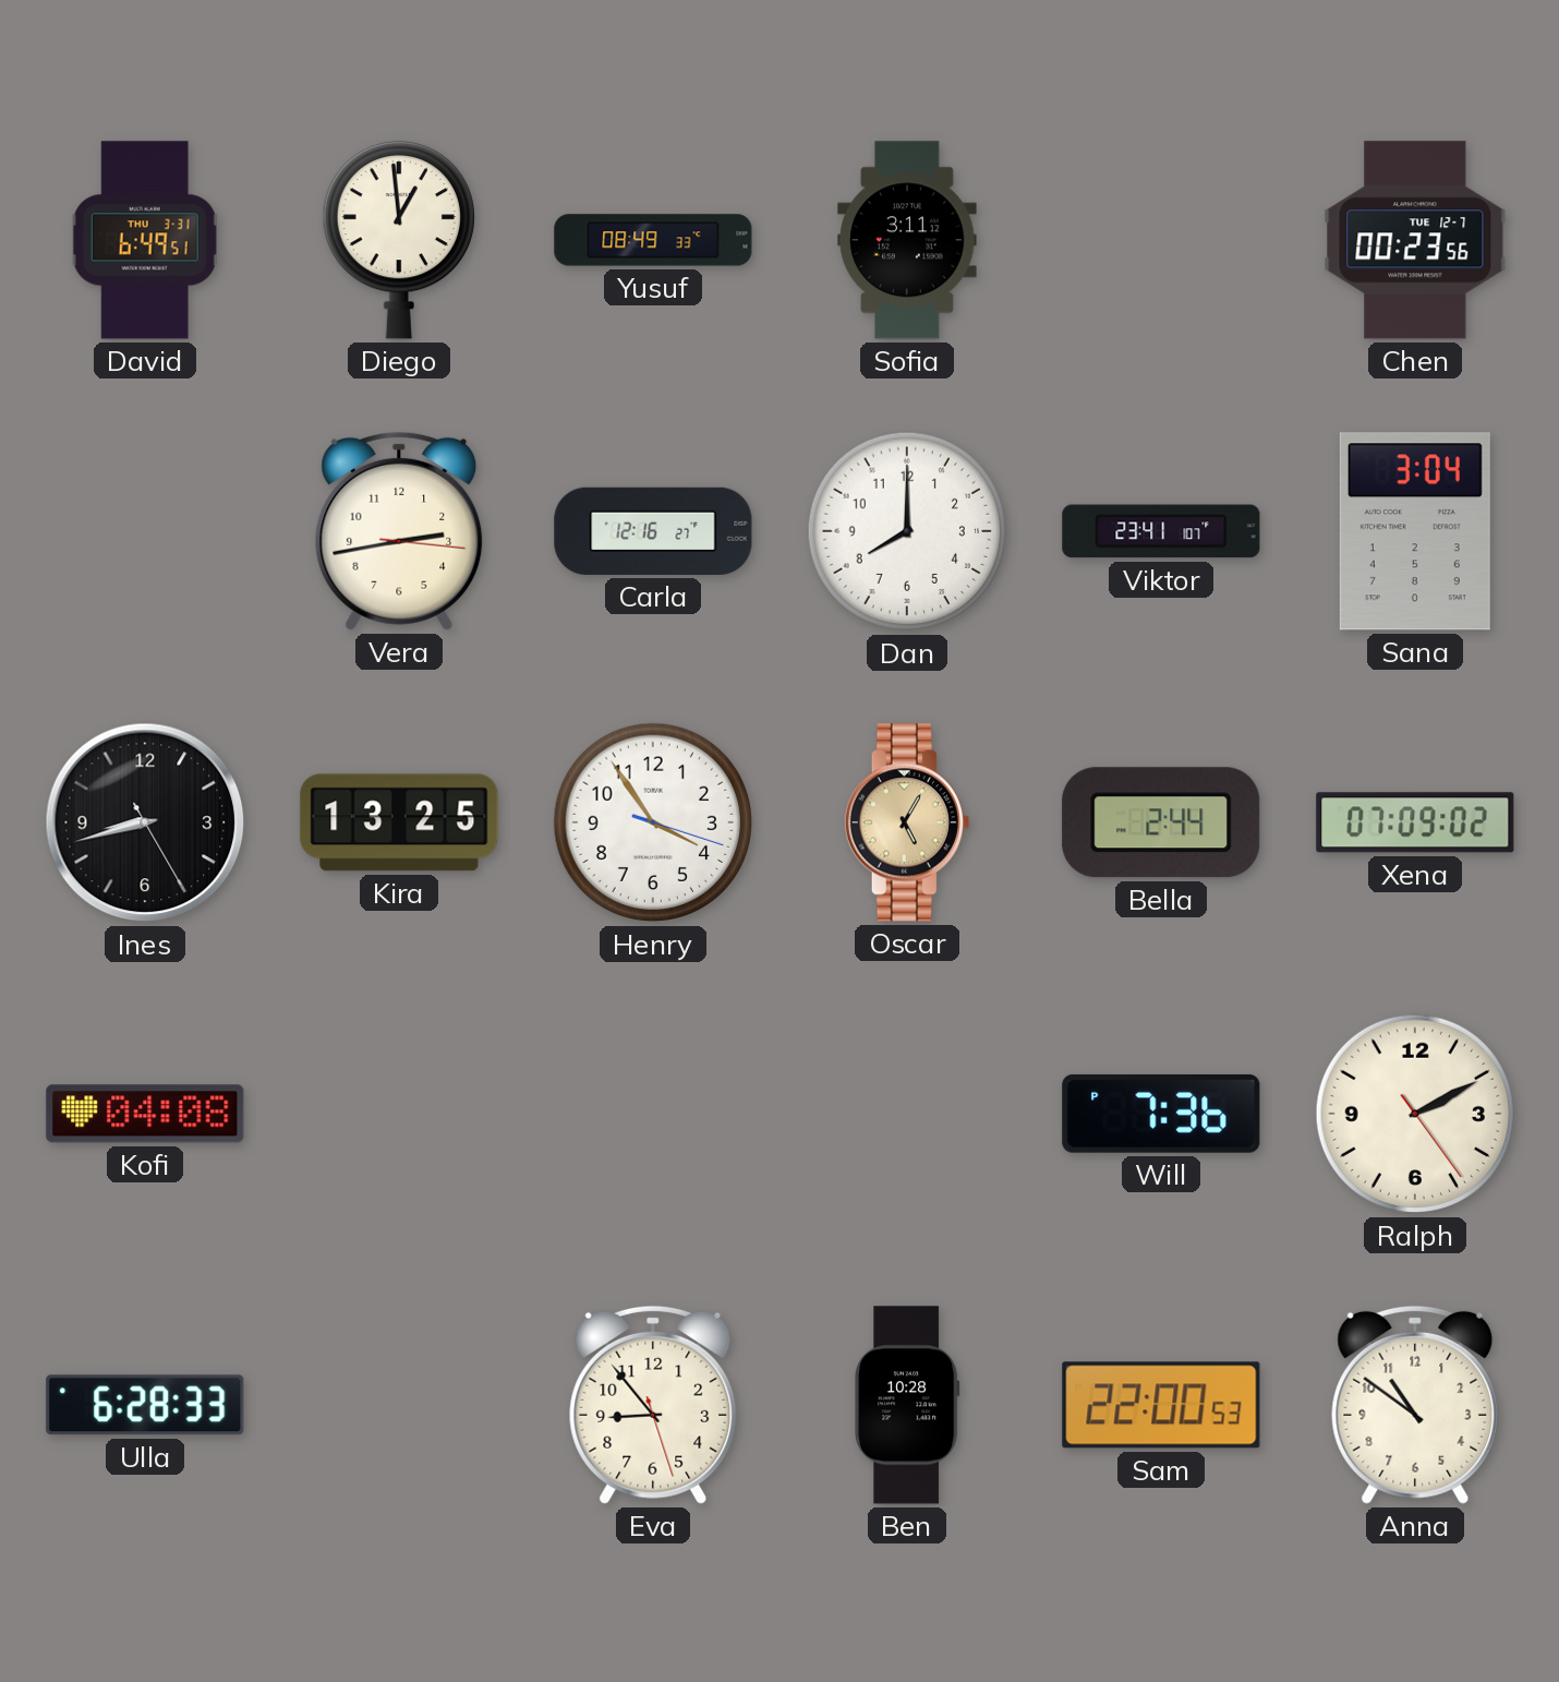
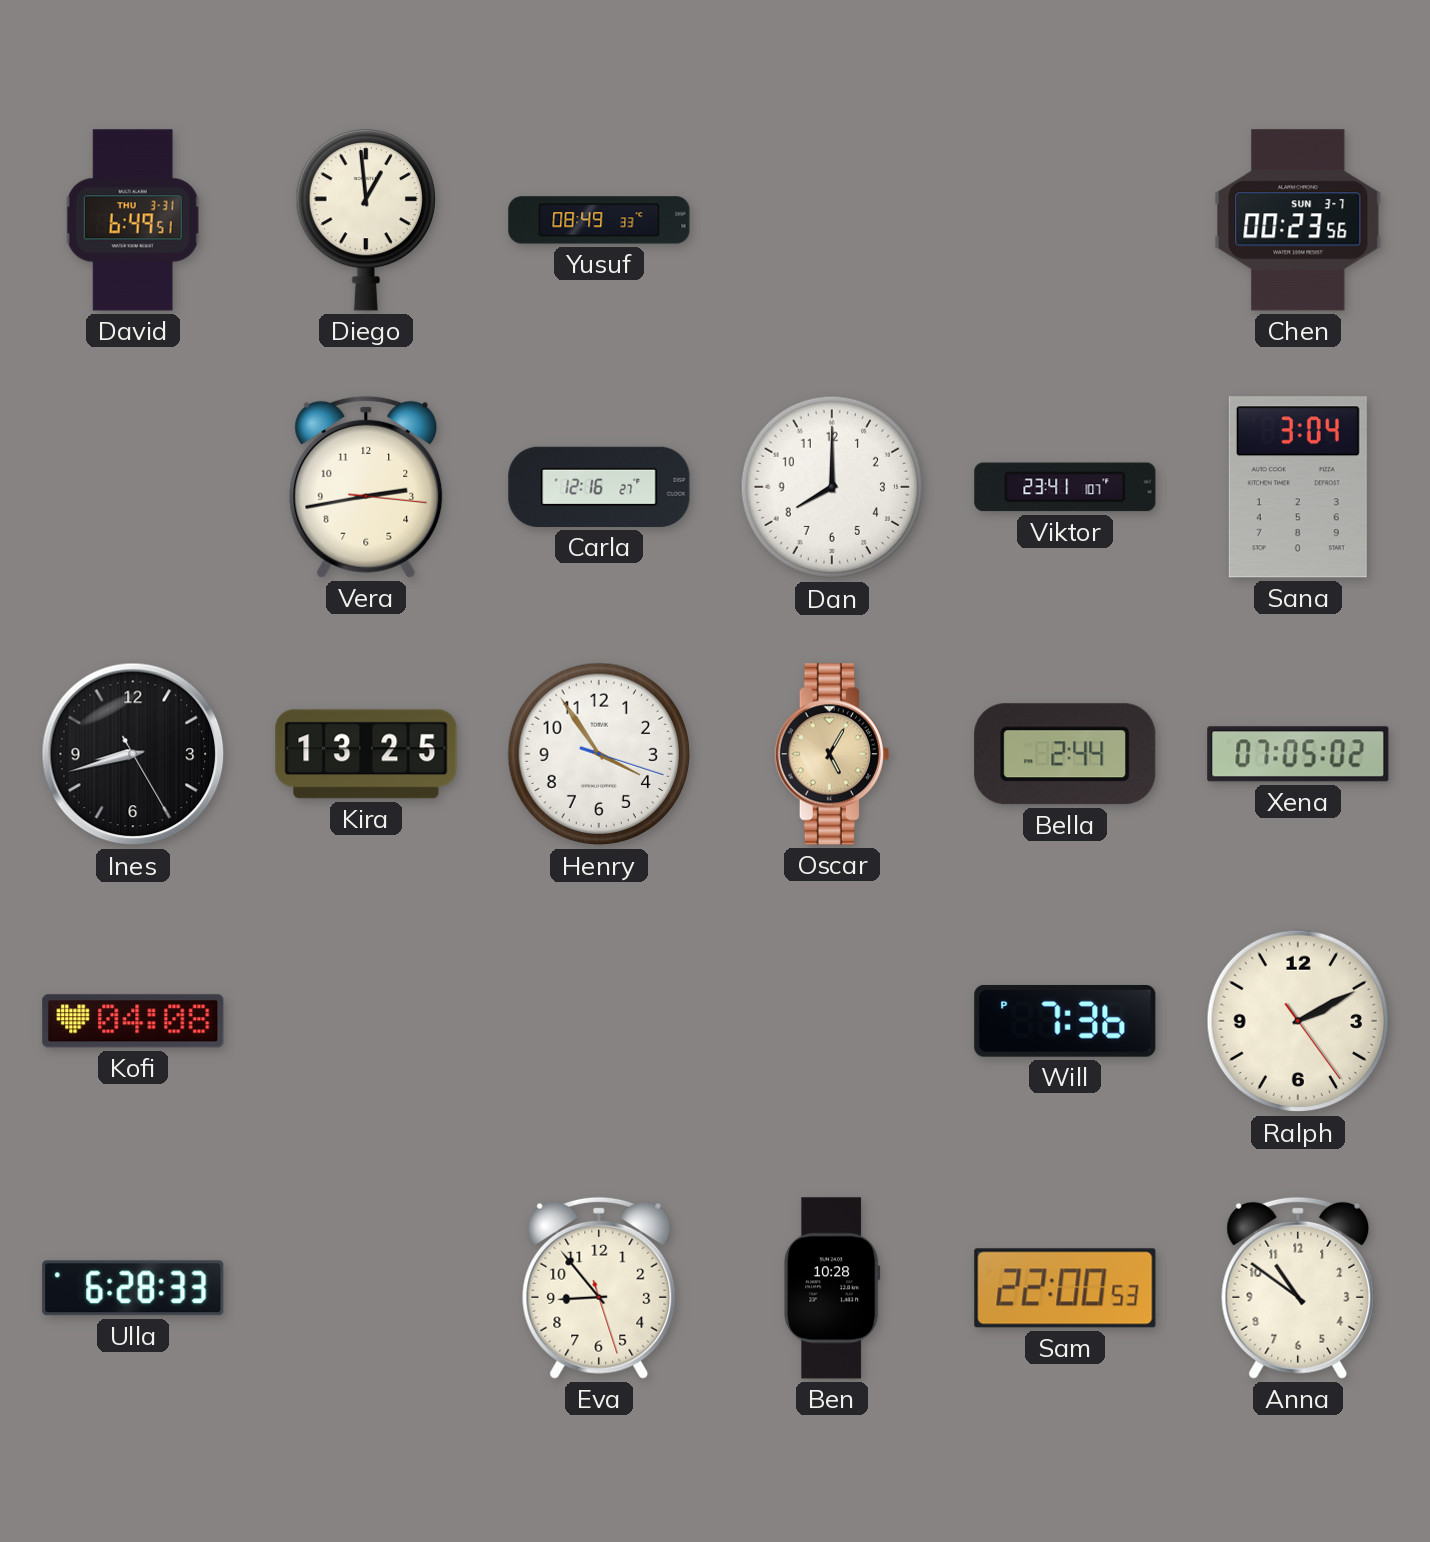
Sofia: 3:11 -> none (907, 240)
Chen date: TUE 12-7 -> SUN 3-7 (1298, 220)
Xena: 07:09 -> 07:05 (1298, 754)
